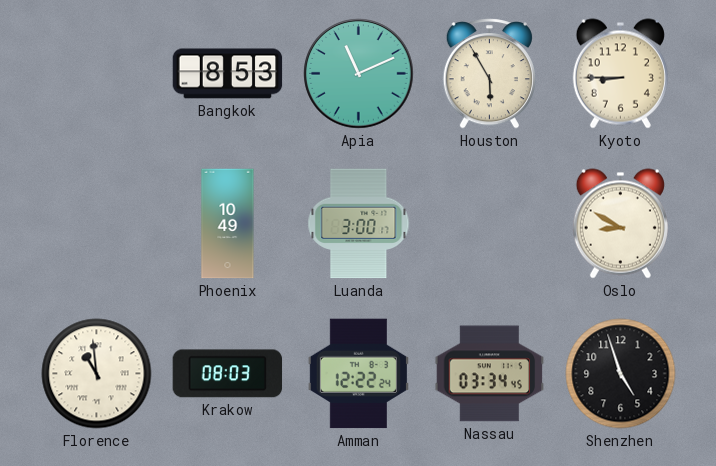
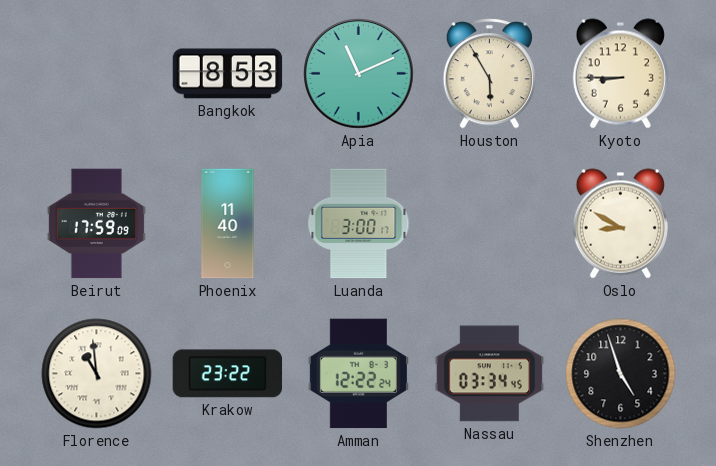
Beirut: none -> 17:59 (96, 224)
Phoenix: 10:49 -> 11:40 (228, 224)
Krakow: 08:03 -> 23:22 (228, 374)
